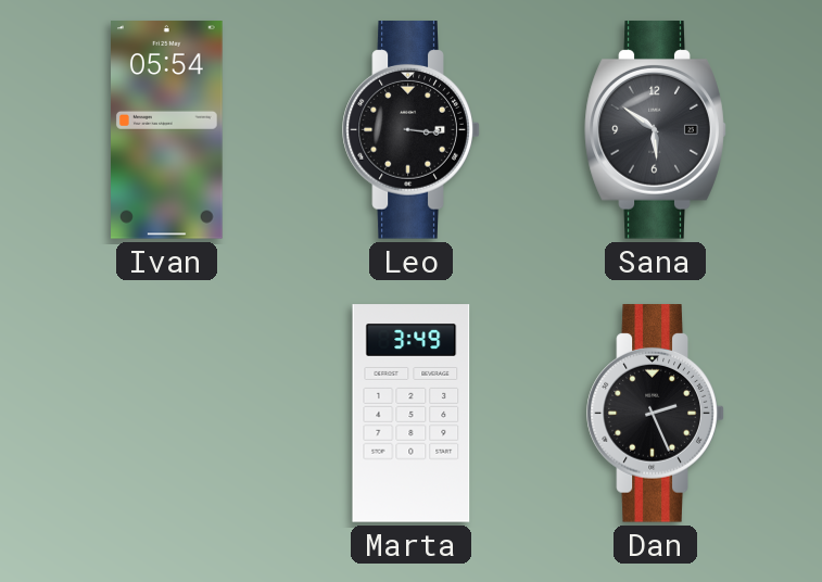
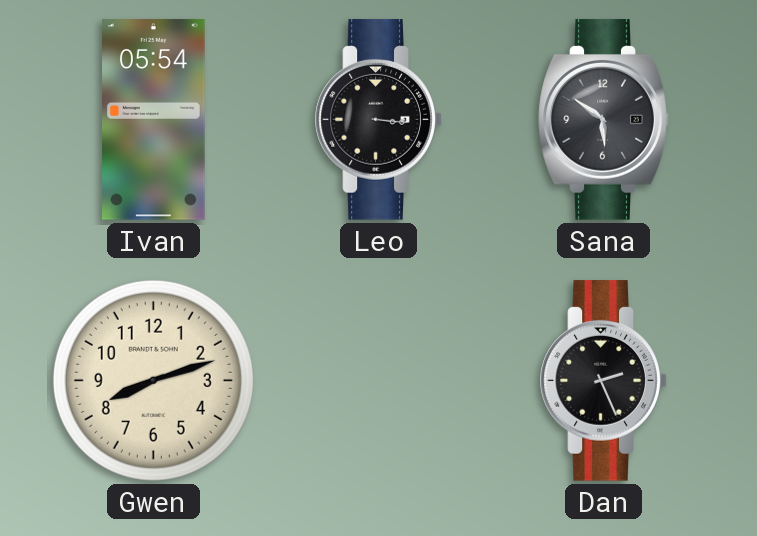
Gwen: none -> 8:12 (153, 380)
Marta: 3:49 -> none (412, 414)
